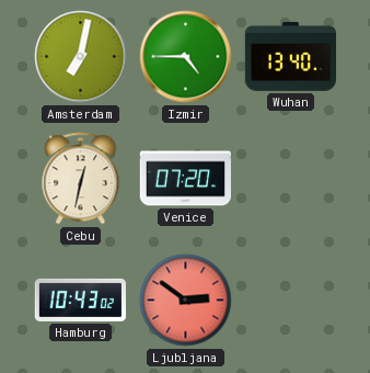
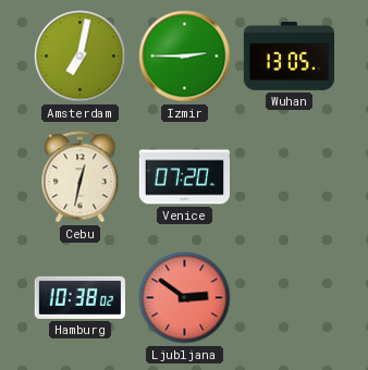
Izmir: 4:45 -> 2:45 (185, 57)
Wuhan: 13:40 -> 13:05 (289, 55)
Hamburg: 10:43 -> 10:38 (79, 297)
